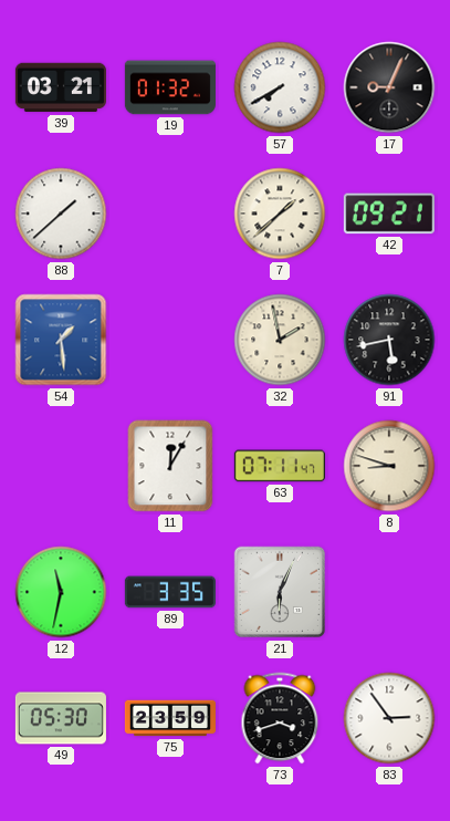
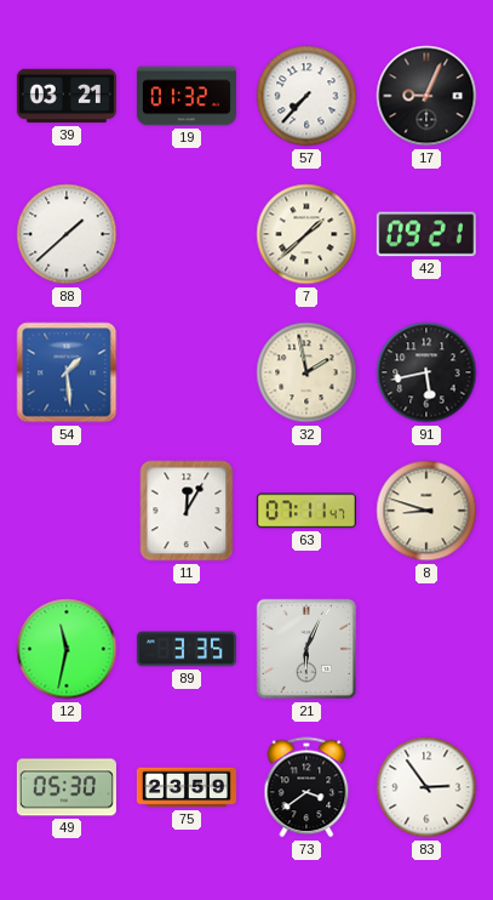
57: 7:40 -> 7:37 (306, 96)
73: 3:42 -> 3:39 (306, 787)
